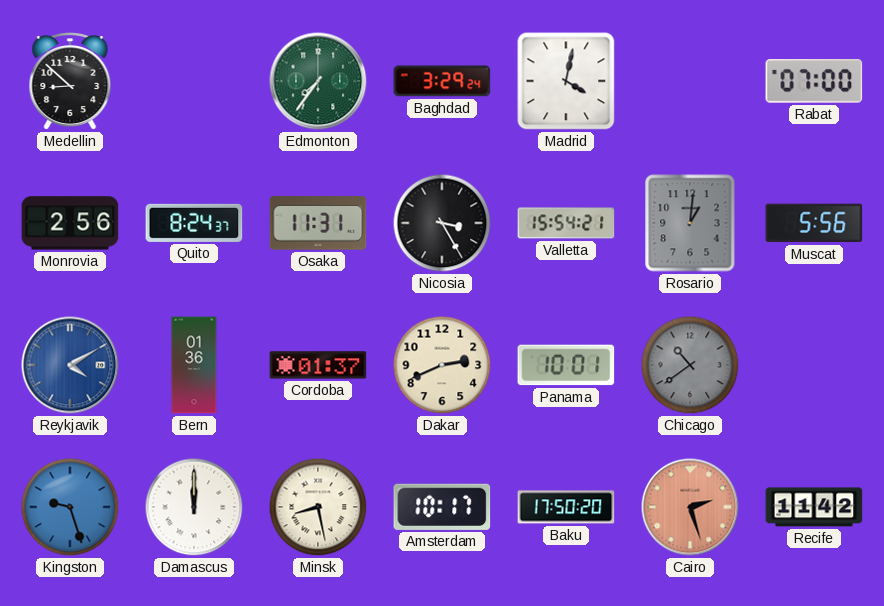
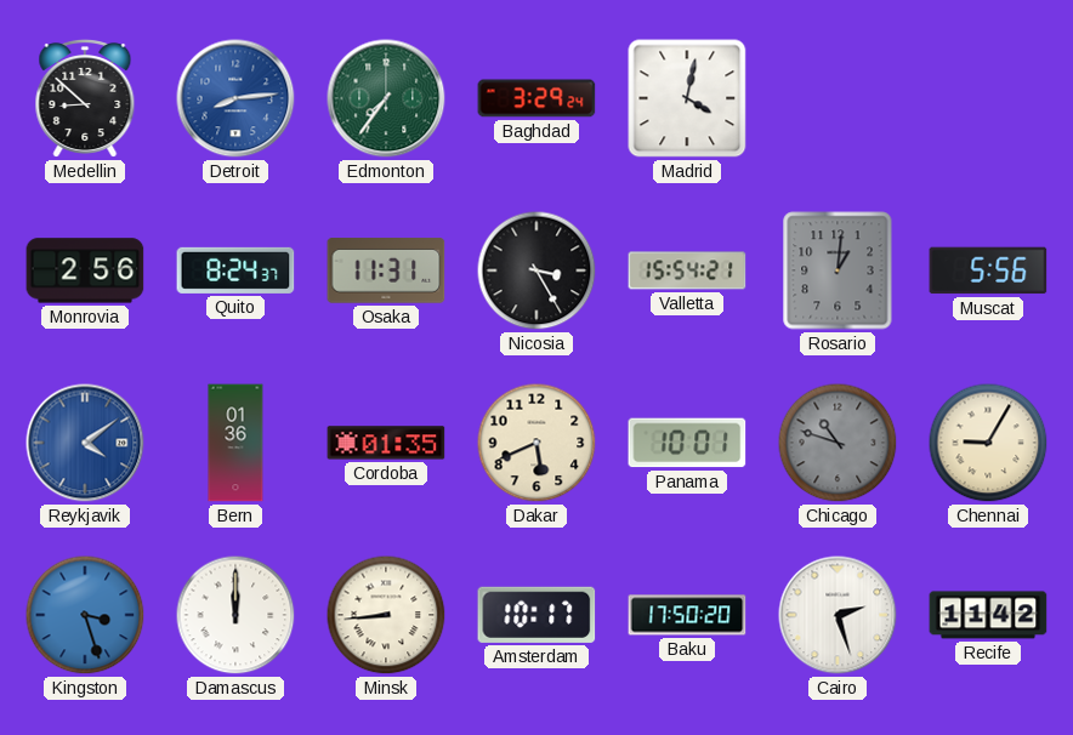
Detroit: none -> 8:14 (235, 98)
Rabat: 07:00 -> none (814, 82)
Reykjavik: 4:10 -> 4:09 (85, 443)
Cordoba: 01:37 -> 01:35 (386, 443)
Dakar: 2:41 -> 5:41 (536, 443)
Chicago: 10:39 -> 10:48 (838, 443)
Chennai: none -> 9:05 (988, 443)
Kingston: 9:27 -> 3:27 (85, 615)
Minsk: 8:28 -> 8:44 (386, 615)
Cairo dial: salmon -> white (838, 615)
